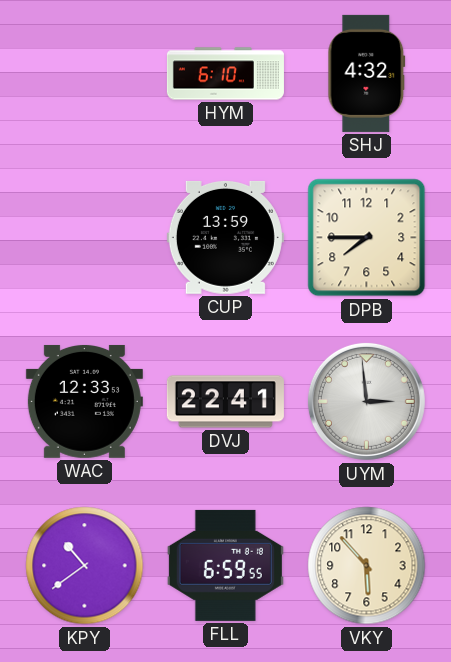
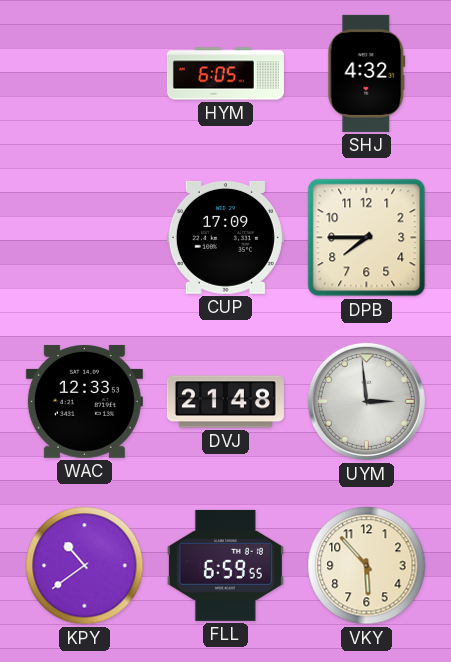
HYM: 6:10 -> 6:05 (225, 74)
CUP: 13:59 -> 17:09 (225, 237)
DVJ: 22:41 -> 21:48 (225, 402)
